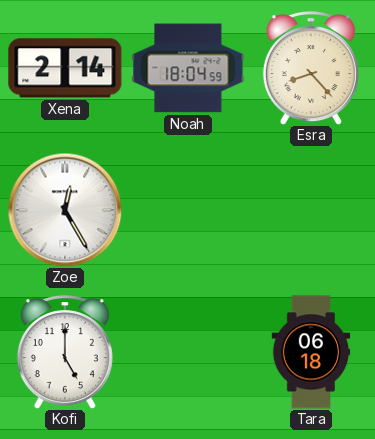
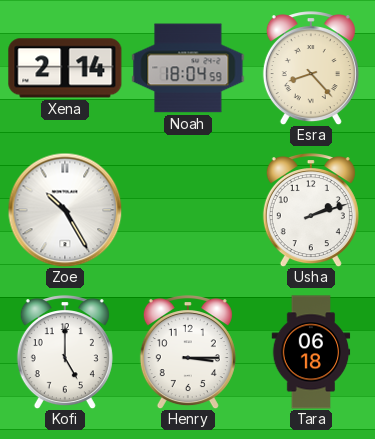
Zoe: 12:25 -> 10:25 (65, 210)
Usha: none -> 2:12 (311, 210)
Henry: none -> 3:15 (188, 352)
